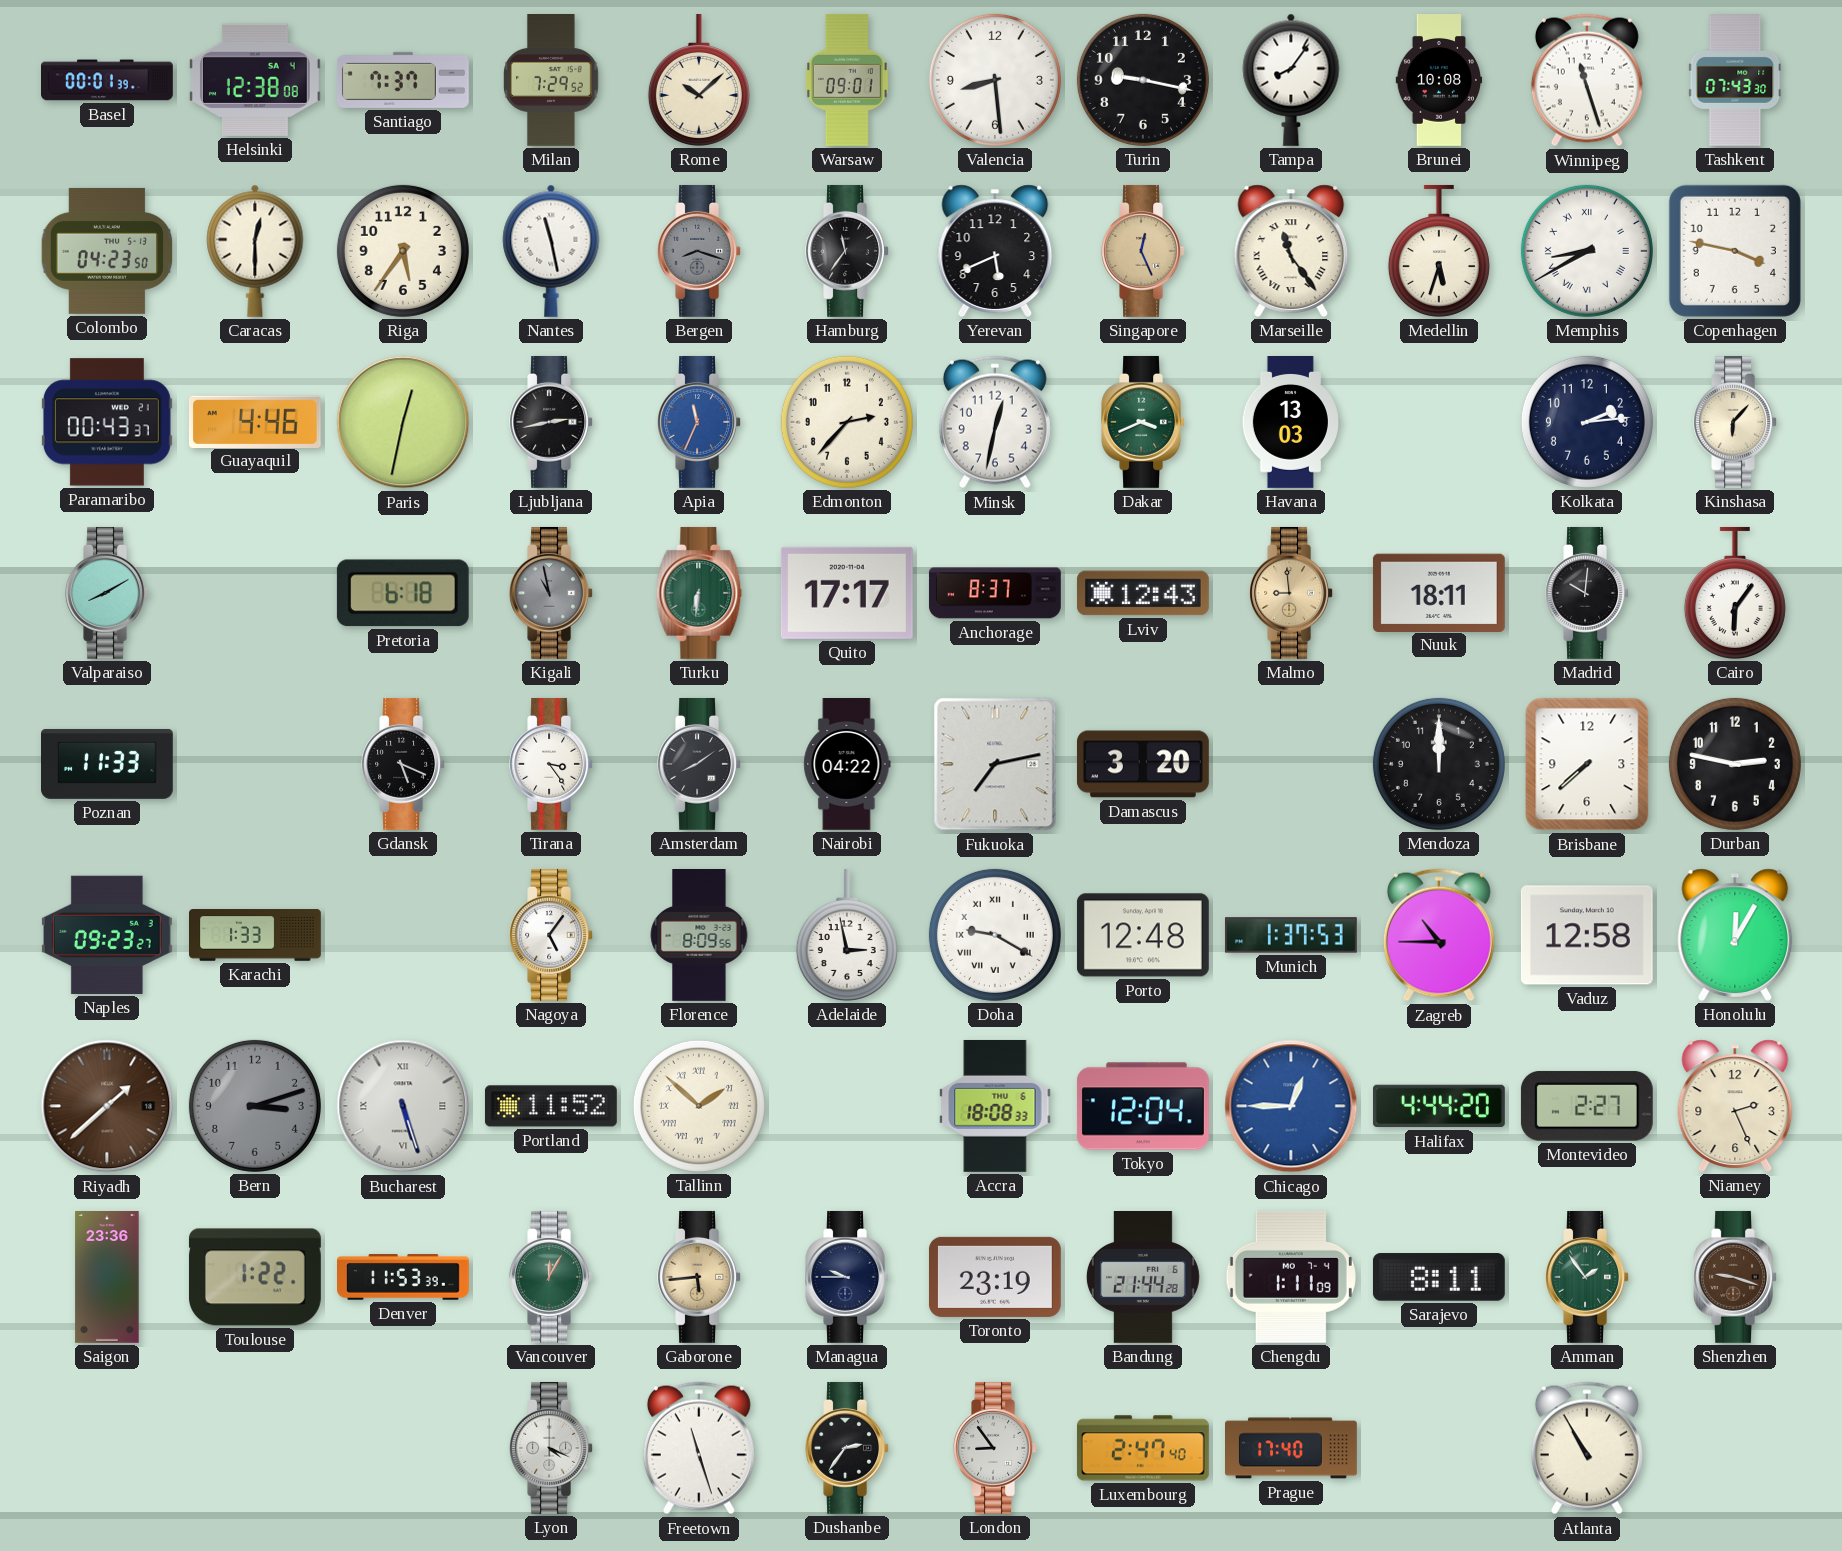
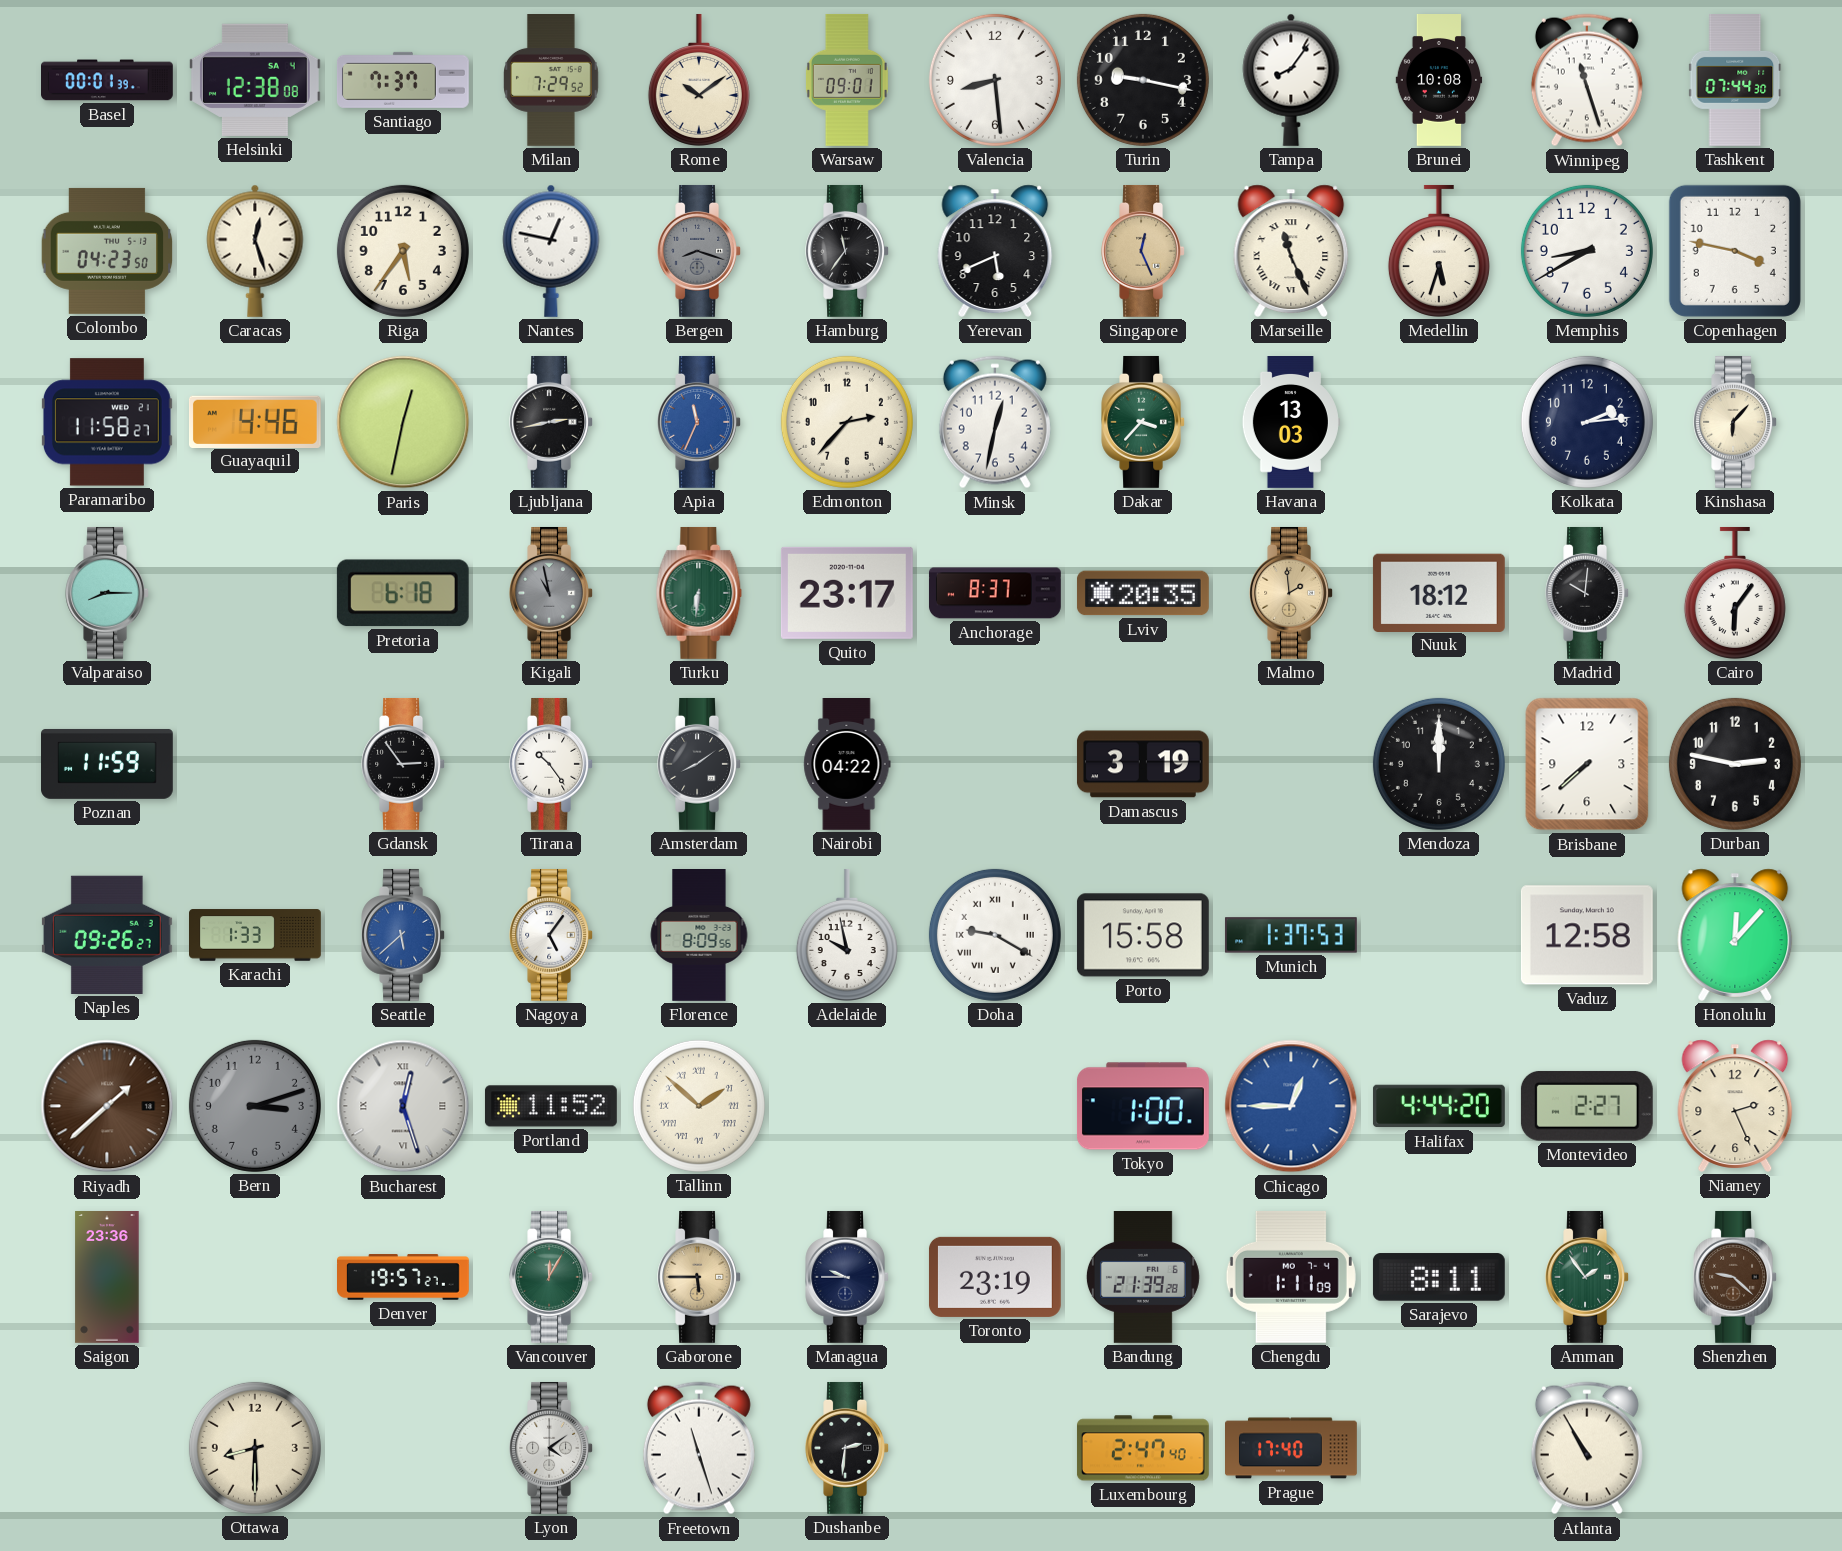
Rome: 10:08 -> 10:09 (699, 80)
Tashkent: 07:43 -> 07:44 (1735, 81)
Caracas: 12:30 -> 12:27 (255, 251)
Nantes: 11:28 -> 12:47 (551, 251)
Marseille: 11:24 -> 11:26 (1291, 251)
Memphis numerals: Roman -> Arabic (1587, 251)
Paramaribo: 00:43 -> 11:58 (107, 422)
Dakar: 3:41 -> 3:37 (1143, 422)
Valparaiso: 8:10 -> 8:15 (107, 593)
Quito: 17:17 -> 23:17 (847, 593)
Lviv: 12:43 -> 20:35 (1143, 593)
Malmo: 8:59 -> 1:59 (1291, 593)
Nuuk: 18:11 -> 18:12 (1439, 592)
Poznan: 11:33 -> 11:59 (108, 764)
Gdansk: 5:19 -> 2:54 (403, 764)
Tirana: 3:24 -> 10:24 (551, 764)
Fukuoka: 7:13 -> none (995, 764)
Damascus: 3:20 -> 3:19 (1143, 764)
Naples: 09:23 -> 09:26 (107, 935)
Seattle: none -> 5:38 (403, 935)
Adelaide: 2:58 -> 9:58 (847, 935)
Porto: 12:48 -> 15:58 (1143, 935)
Zagreb: 10:45 -> none (1439, 935)
Honolulu: 12:05 -> 12:07 (1735, 935)
Bucharest: 5:27 -> 12:27 (403, 1106)
Accra: 18:08 -> none (995, 1106)
Tokyo: 12:04 -> 1:00 (1143, 1106)
Toulouse: 1:22 -> none (255, 1277)
Denver: 11:53 -> 19:57 (404, 1277)
Gaborone: 5:44 -> 5:45 (699, 1277)
Bandung: 21:44 -> 21:39 (1143, 1278)
Shenzhen: 9:18 -> 9:22 (1735, 1277)
Ottawa: none -> 8:30 (255, 1448)
Lyon: 4:19 -> 4:09 (551, 1448)
Dushanbe: 2:36 -> 2:31 (847, 1448)
London: 8:54 -> none (995, 1448)
